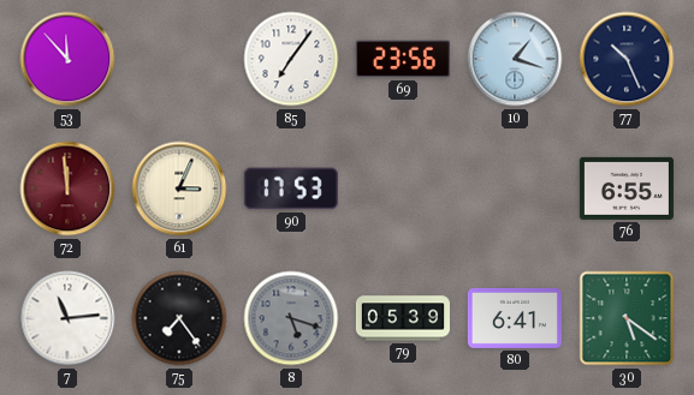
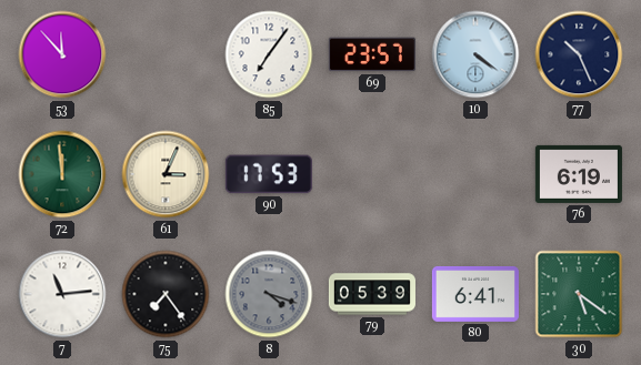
69: 23:56 -> 23:57 (372, 54)
10: 1:18 -> 4:21 (475, 54)
72 dial: burgundy -> green (62, 174)
76: 6:55 -> 6:19 (579, 174)
8: 5:18 -> 4:18 (269, 294)
